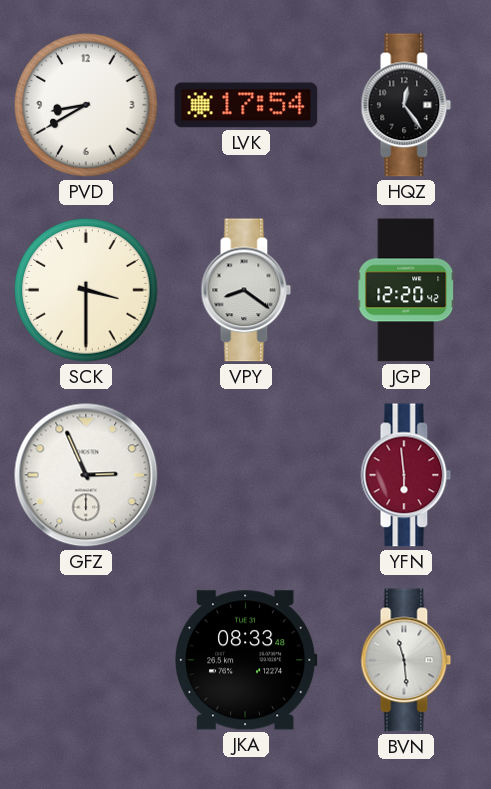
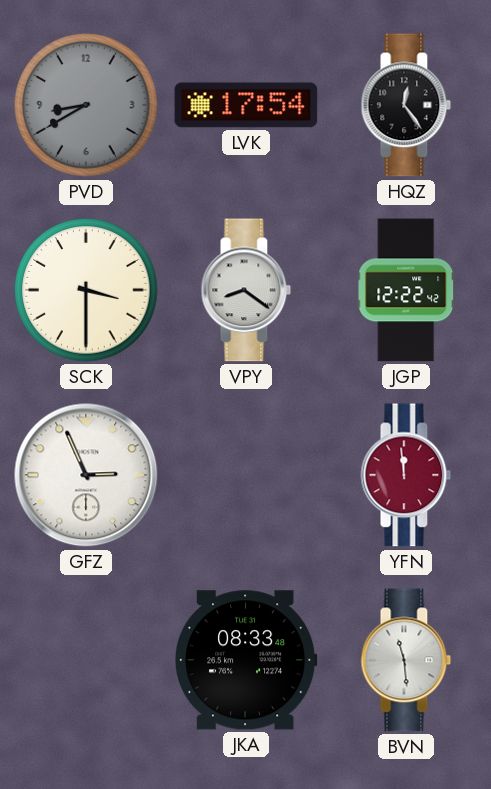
PVD dial: white -> grey (86, 105)
JGP: 12:20 -> 12:22 (406, 290)
YFN: 5:59 -> 11:59 (406, 475)
